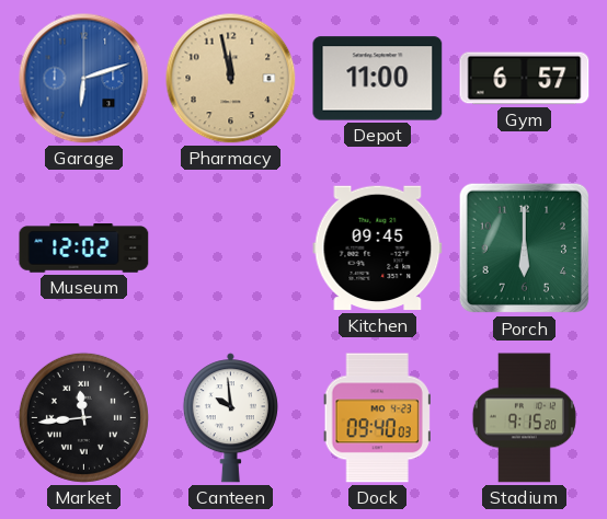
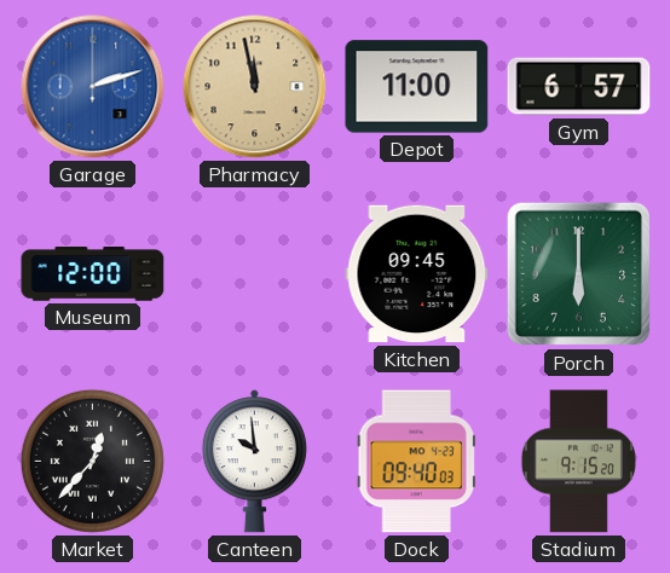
Garage: 6:12 -> 2:12 (93, 87)
Museum: 12:02 -> 12:00 (93, 274)
Market: 11:44 -> 12:37 (92, 461)
